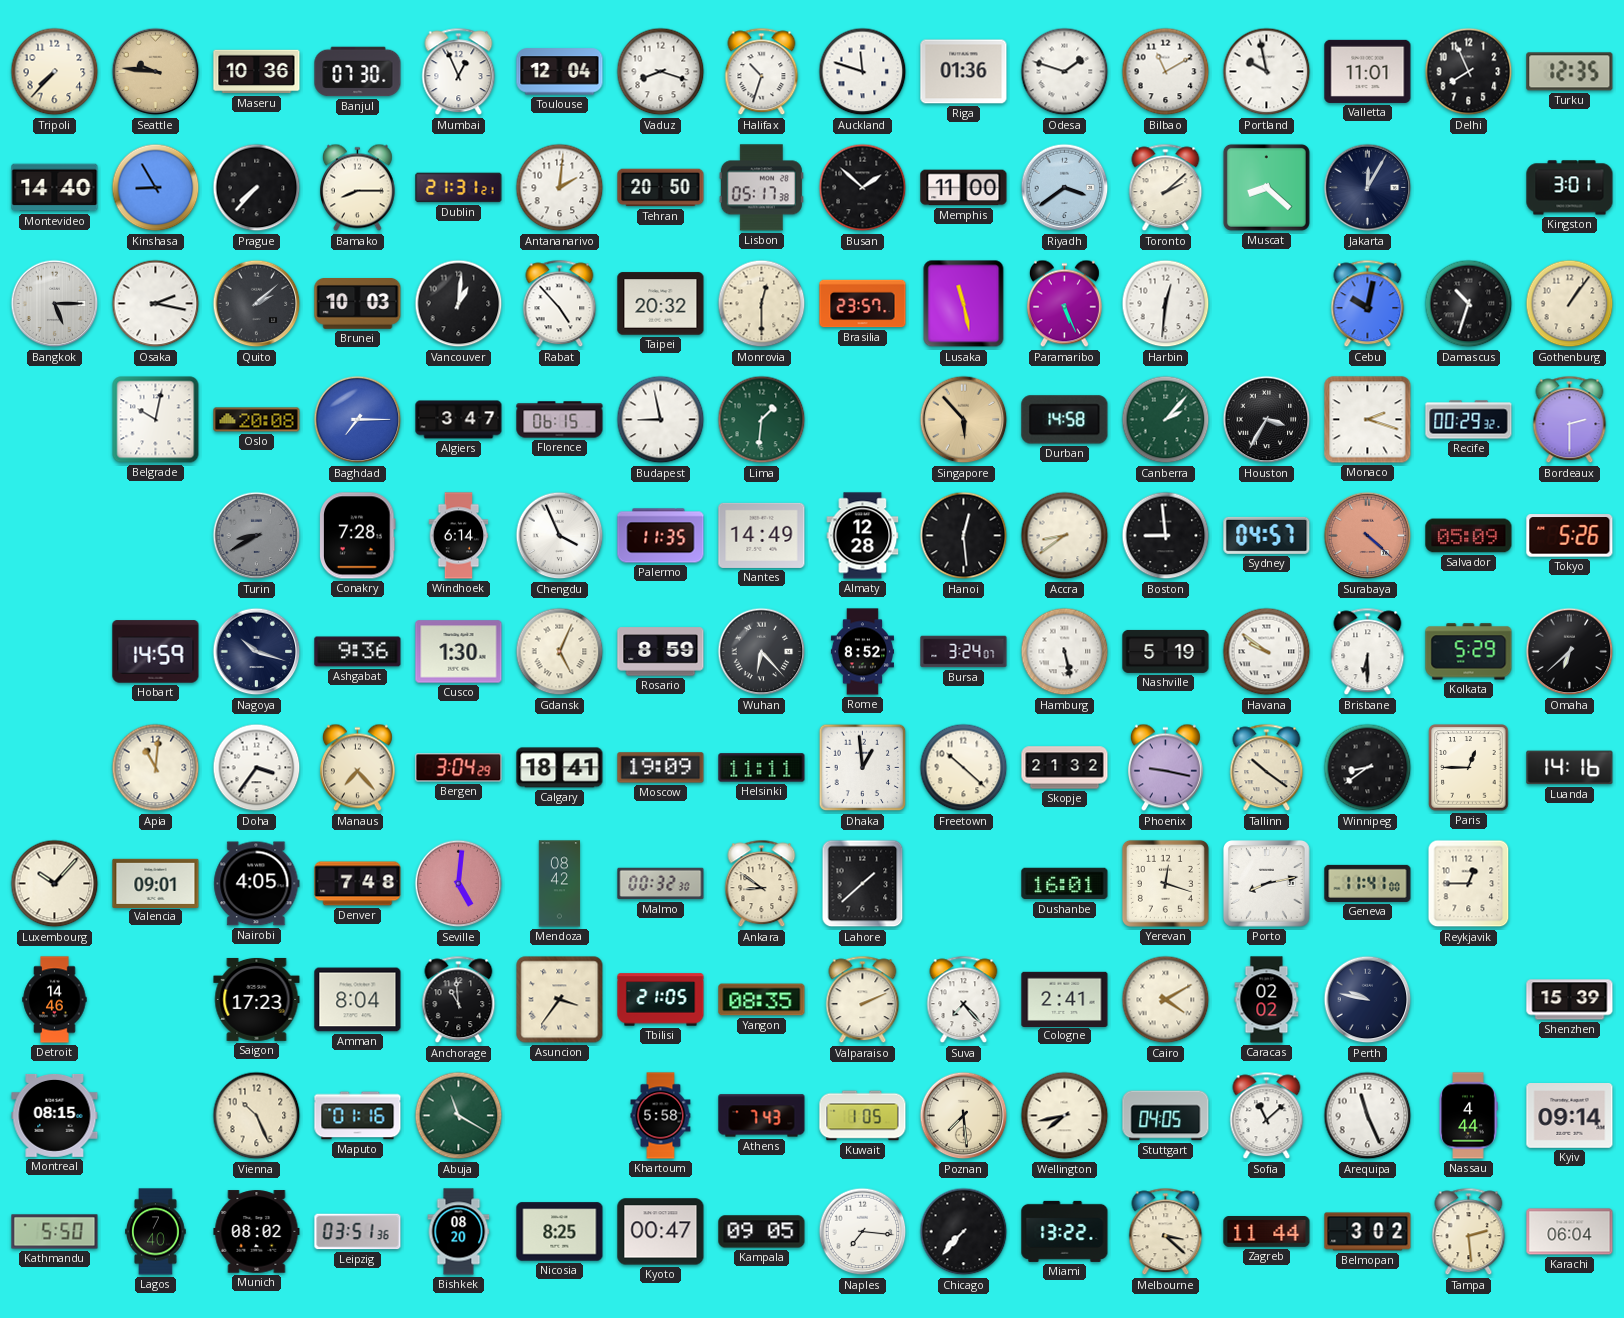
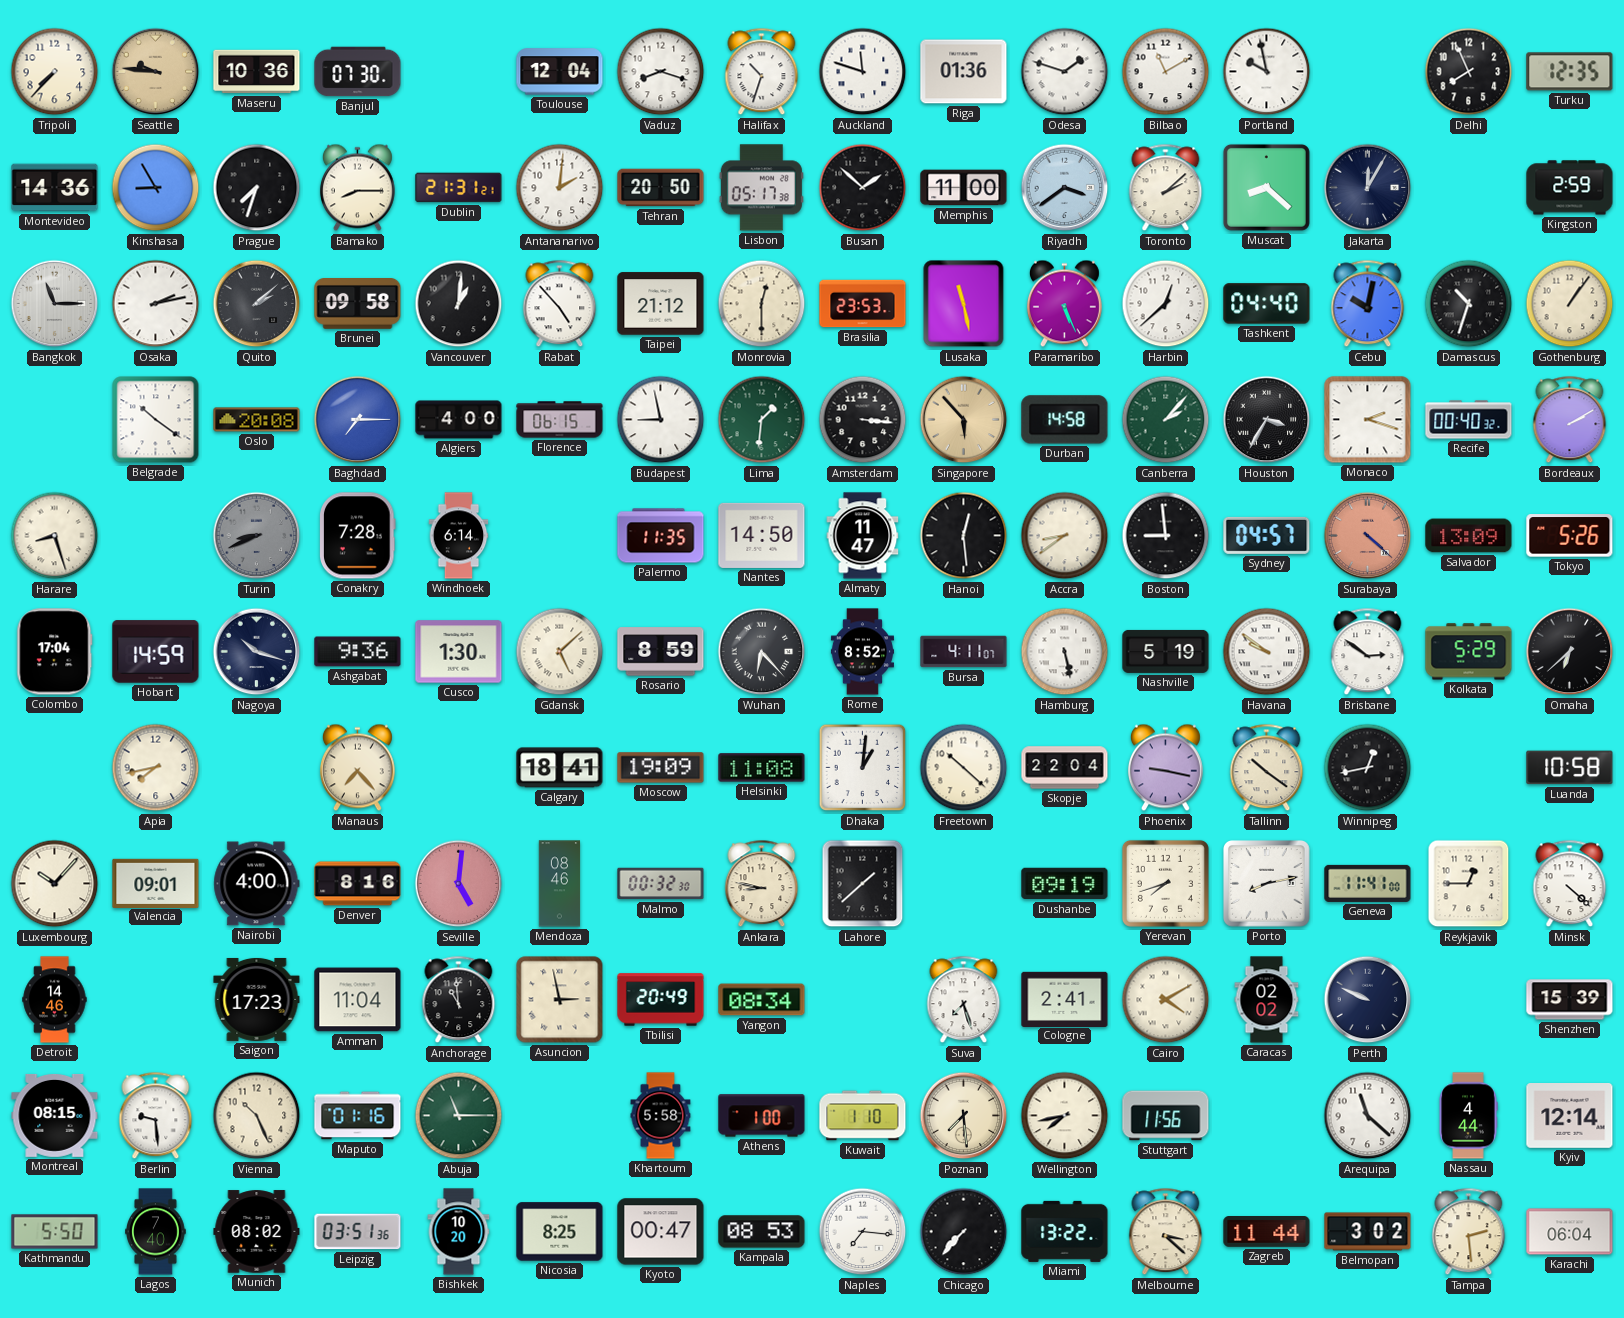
Mumbai: 12:56 -> none (459, 72)
Valletta: 11:01 -> none (1368, 71)
Montevideo: 14:40 -> 14:36 (55, 188)
Prague: 7:37 -> 7:33 (257, 188)
Kingston: 3:01 -> 2:59 (1570, 188)
Bangkok: 5:15 -> 11:15 (55, 304)
Osaka: 2:17 -> 2:13 (156, 304)
Brunei: 10:03 -> 09:58 (358, 304)
Taipei: 20:32 -> 21:12 (661, 304)
Brasilia: 23:57 -> 23:53 (863, 304)
Harbin: 12:31 -> 12:38 (1166, 304)
Tashkent: none -> 04:40 (1267, 304)
Belgrade: 10:02 -> 10:21 (156, 420)
Algiers: 3:47 -> 4:00 (459, 420)
Amsterdam: none -> 3:16 (863, 420)
Recife: 00:29 -> 00:40 (1469, 420)
Bordeaux: 2:30 -> 2:10 (1570, 420)
Harare: none -> 8:27 (55, 536)
Turin: 8:40 -> 8:41 (257, 536)
Chengdu: 3:56 -> none (560, 536)
Nantes: 14:49 -> 14:50 (762, 535)
Almaty: 12:28 -> 11:47 (863, 536)
Salvador: 05:09 -> 13:09 (1469, 536)
Colombo: none -> 17:04 (55, 652)
Gdansk: 5:04 -> 5:08 (560, 652)
Bursa: 3:24 -> 4:11 (964, 652)
Brisbane: 6:30 -> 2:51 (1368, 652)
Apia: 11:01 -> 7:43 (156, 768)
Doha: 3:36 -> none (257, 768)
Bergen: 3:04 -> none (459, 768)
Helsinki: 11:11 -> 11:08 (762, 768)
Dhaka: 12:59 -> 1:01 (863, 768)
Skopje: 21:32 -> 22:04 (1065, 768)
Winnipeg: 8:39 -> 12:43 (1368, 768)
Paris: 12:45 -> none (1469, 768)
Luanda: 14:16 -> 10:58 (1570, 768)
Nairobi: 4:05 -> 4:00 (257, 884)
Denver: 7:48 -> 8:16 (358, 884)
Mendoza: 08:42 -> 08:46 (560, 884)
Ankara: 8:51 -> 8:47 (762, 884)
Dushanbe: 16:01 -> 09:19 (1065, 884)
Yerevan: 12:18 -> 7:42 (1165, 883)
Minsk: none -> 4:22 (1570, 884)
Amman: 8:04 -> 11:04 (358, 1000)
Asuncion: 3:36 -> 2:58 (560, 1000)
Tbilisi: 21:05 -> 20:49 (661, 1000)
Yangon: 08:35 -> 08:34 (762, 1000)
Valparaiso: 2:11 -> none (863, 1000)
Suva: 7:23 -> 7:27 (964, 1000)
Perth: 9:47 -> 9:49 (1368, 1000)
Berlin: none -> 9:29 (156, 1116)
Abuja: 11:20 -> 11:15 (459, 1116)
Athens: 7:43 -> 1:00 (762, 1116)
Kuwait: 1:05 -> 1:10 (863, 1116)
Stuttgart: 04:05 -> 11:56 (1166, 1116)
Sofia: 11:08 -> none (1267, 1116)
Arequipa: 11:26 -> 11:22 (1368, 1116)
Kyiv: 09:14 -> 12:14 (1570, 1116)
Bishkek: 08:20 -> 10:20 (459, 1232)
Kampala: 09:05 -> 08:53 (762, 1232)
